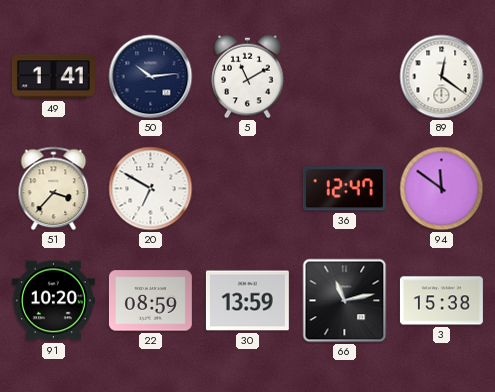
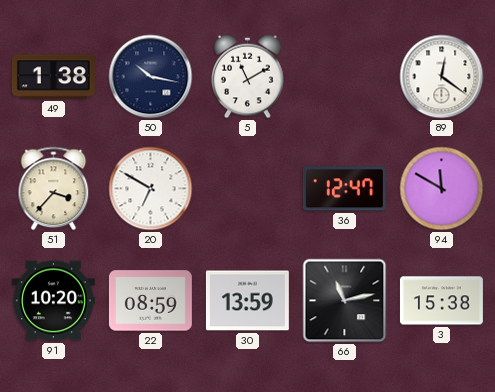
49: 1:41 -> 1:38 (53, 77)
50: 10:14 -> 10:17 (151, 77)
94: 11:51 -> 11:50 (442, 189)
